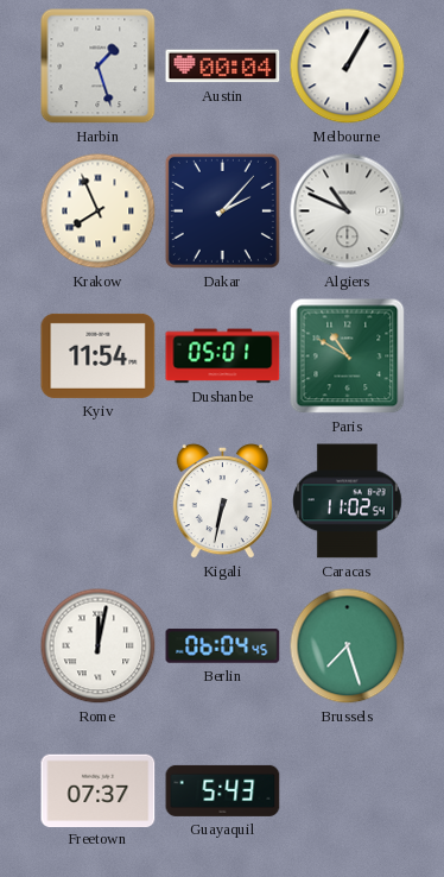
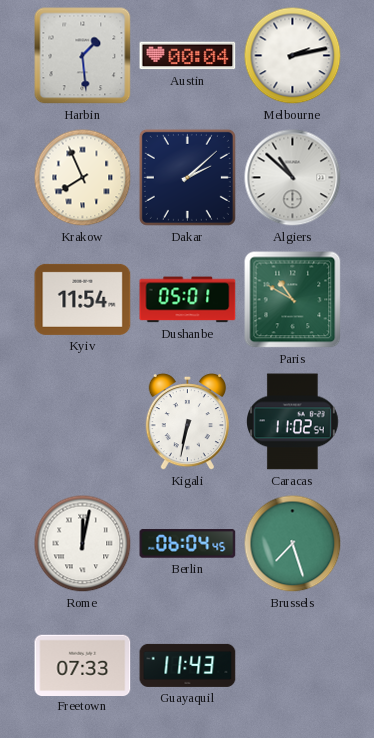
Harbin: 1:27 -> 1:29 (83, 56)
Melbourne: 1:05 -> 2:13 (293, 56)
Dakar: 2:07 -> 2:08 (187, 177)
Algiers: 10:49 -> 10:52 (293, 178)
Freetown: 07:37 -> 07:33 (83, 665)
Guayaquil: 5:43 -> 11:43 (188, 665)
